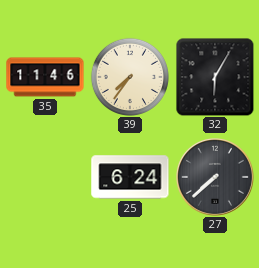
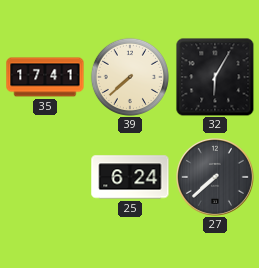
35: 11:46 -> 17:41 (45, 77)
39: 7:36 -> 7:38 (130, 77)
